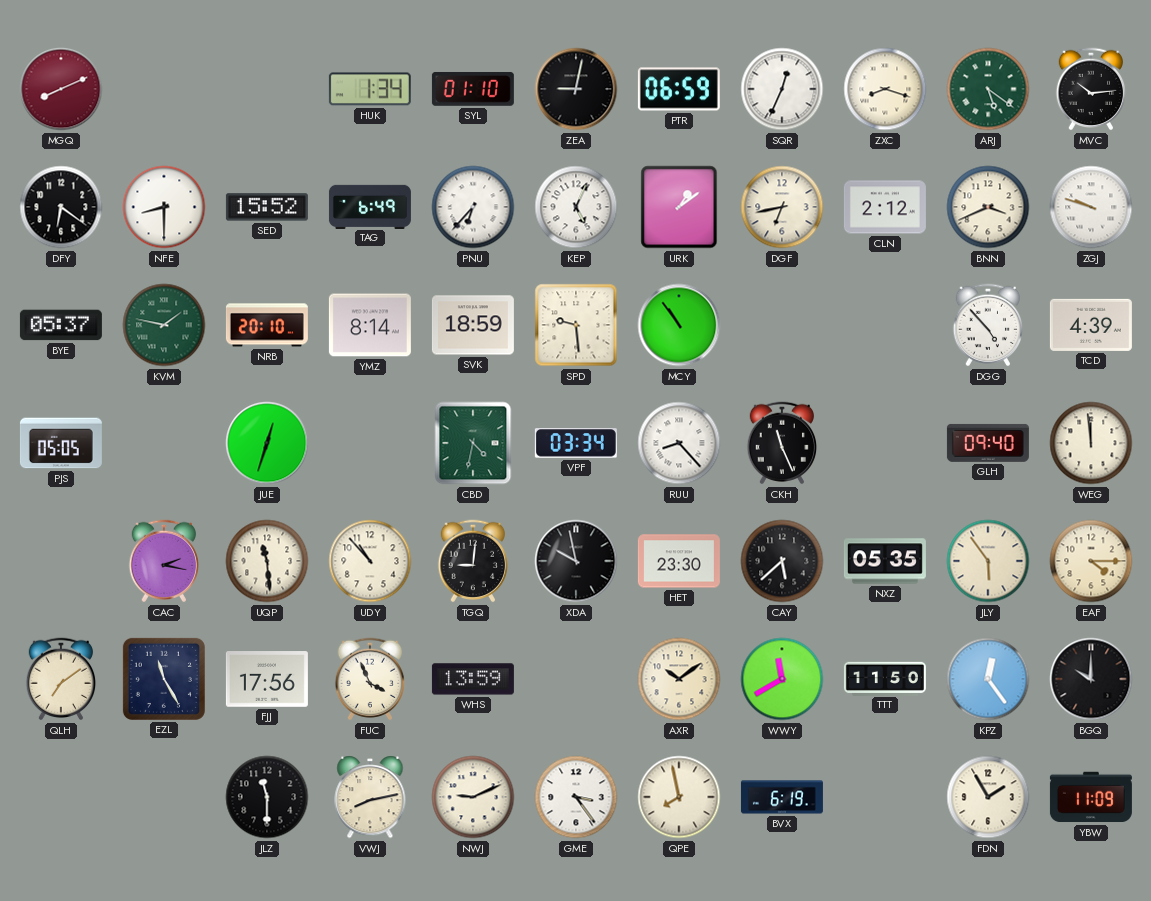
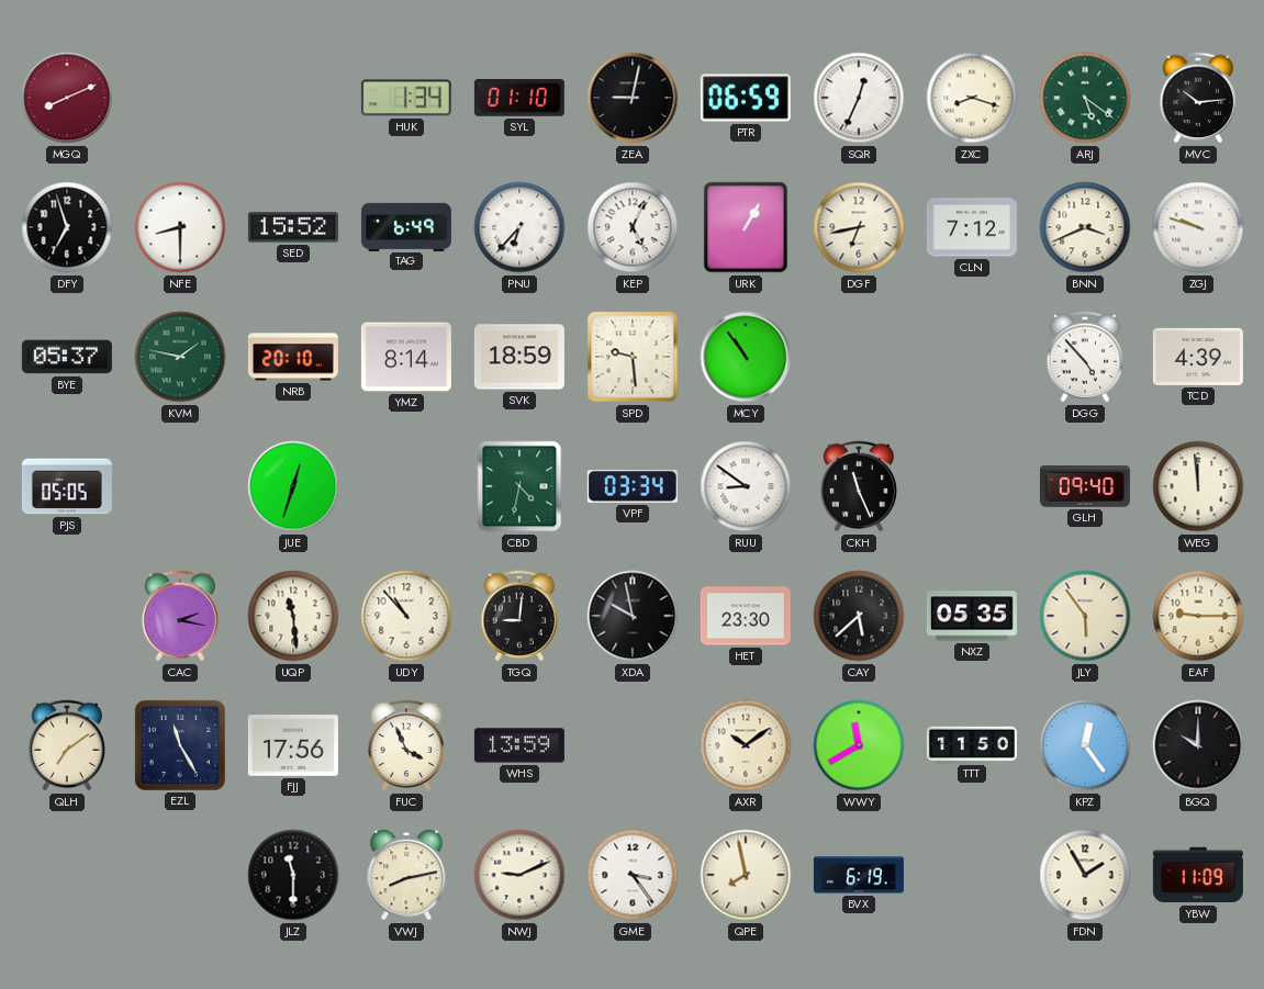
DFY: 6:21 -> 6:57 (67, 227)
URK: 1:09 -> 1:05 (746, 227)
CLN: 2:12 -> 7:12 (972, 227)
RUU: 8:23 -> 8:51 (746, 486)
EAF: 4:15 -> 9:15 (1198, 616)
